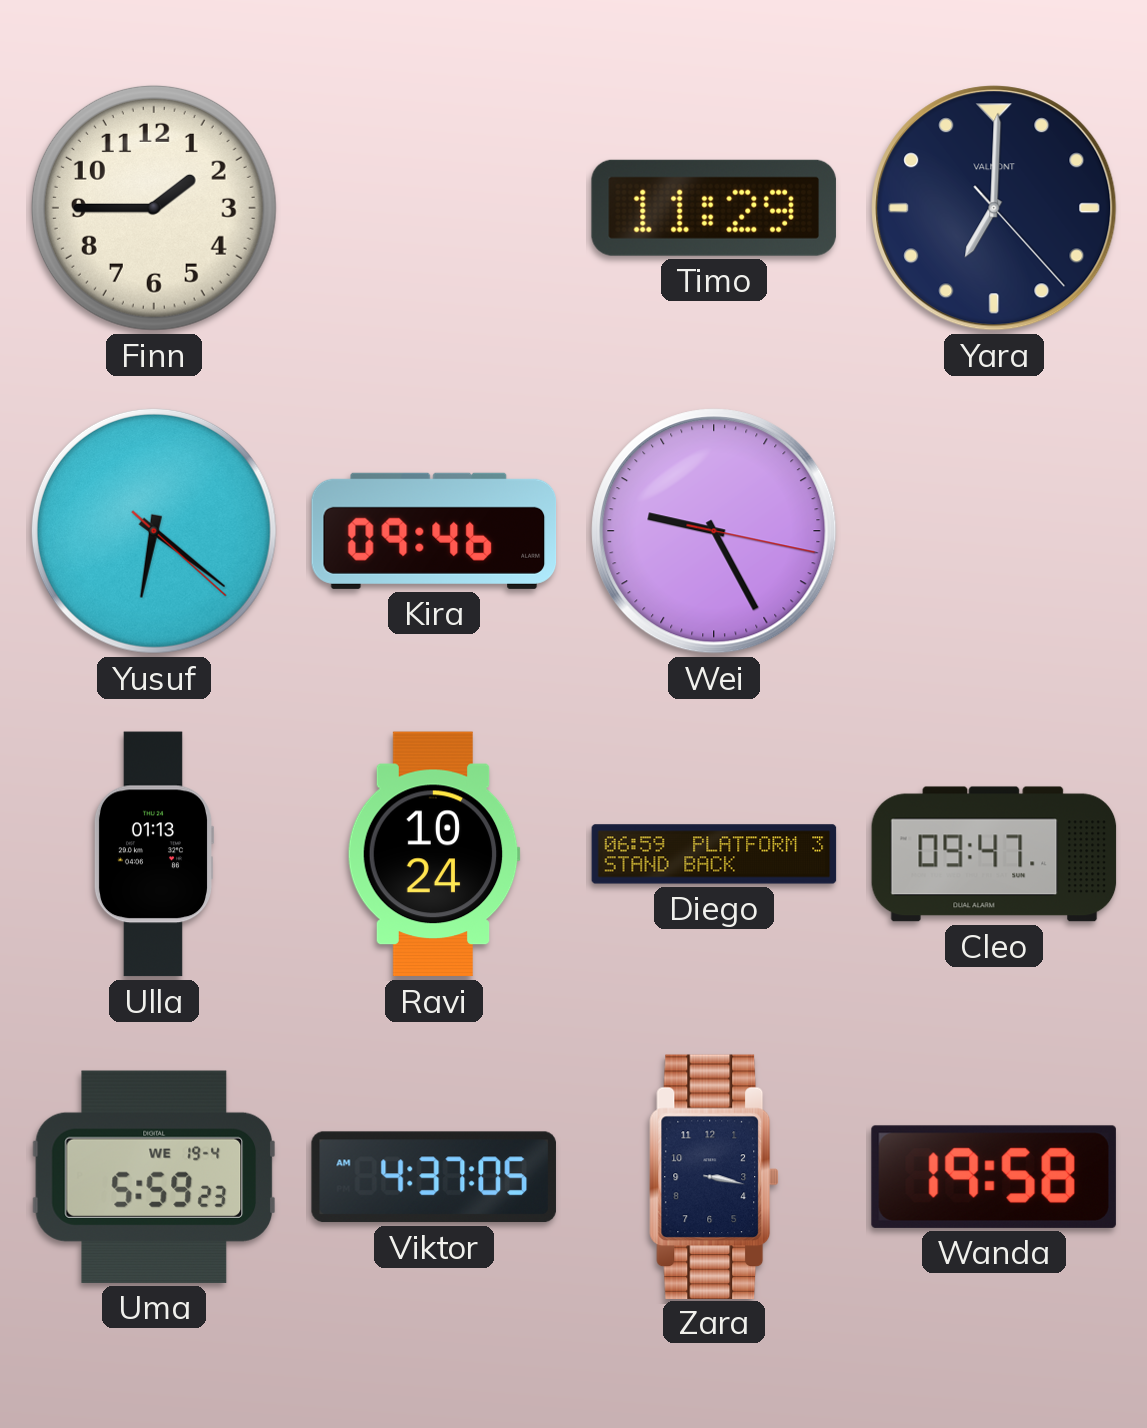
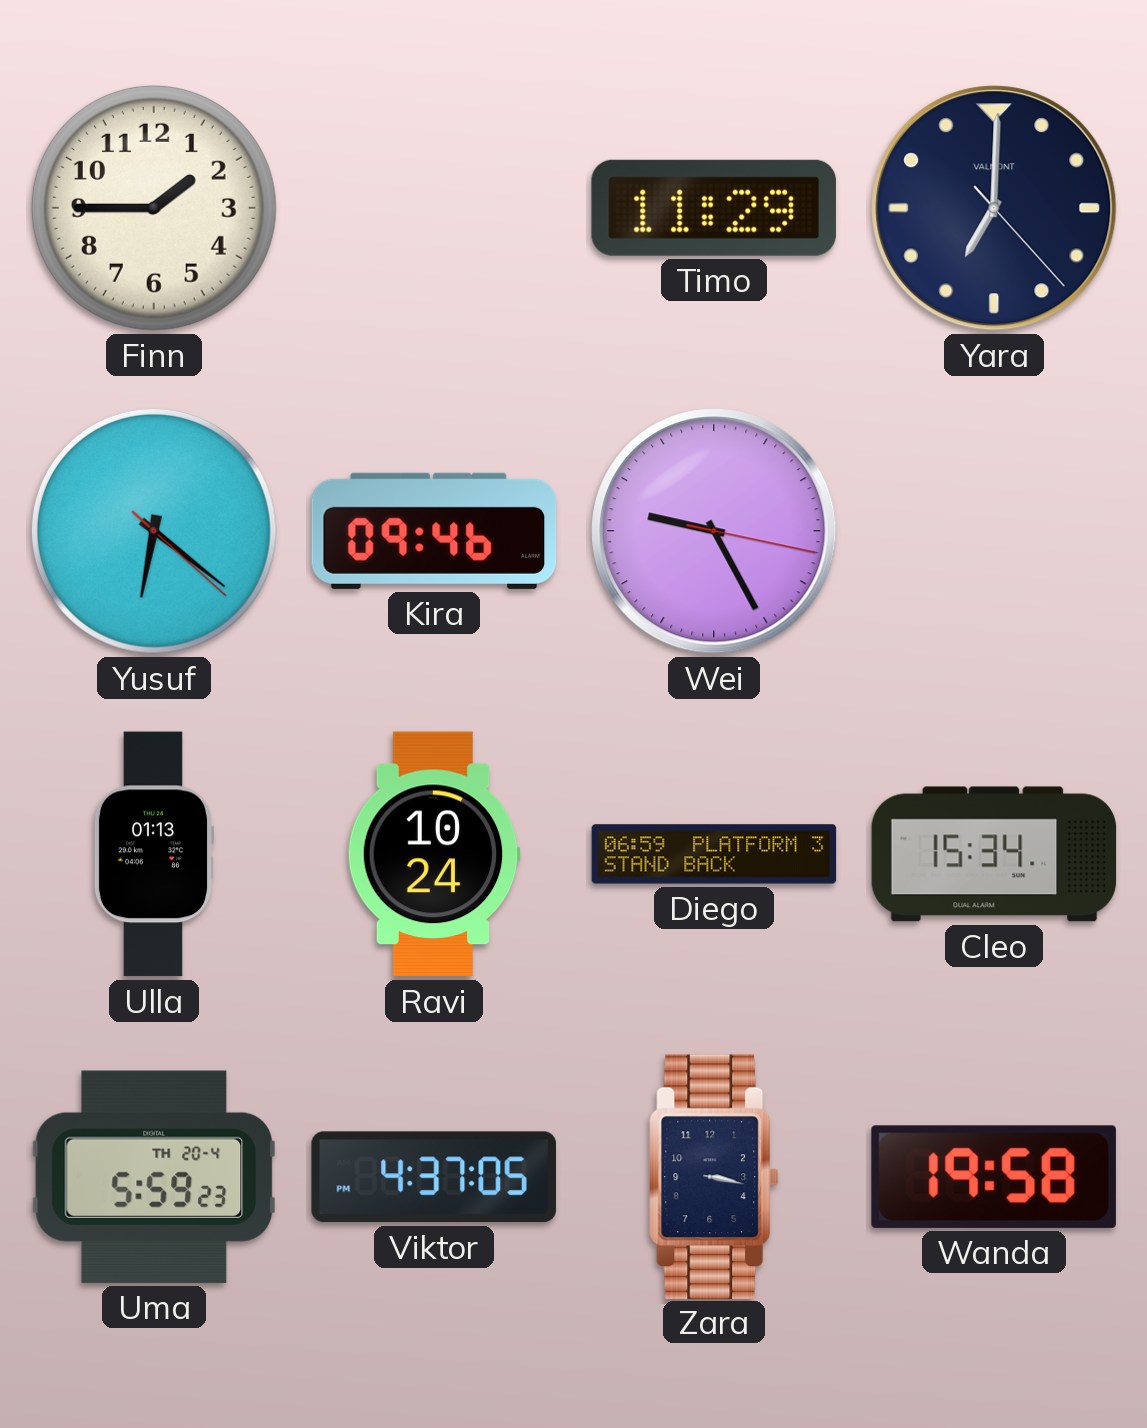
Cleo: 09:47 -> 15:34 (994, 854)
Uma date: WE 19-4 -> TH 20-4 (153, 1177)
Viktor: 4:37:05 AM -> 4:37:05 PM (434, 1177)
